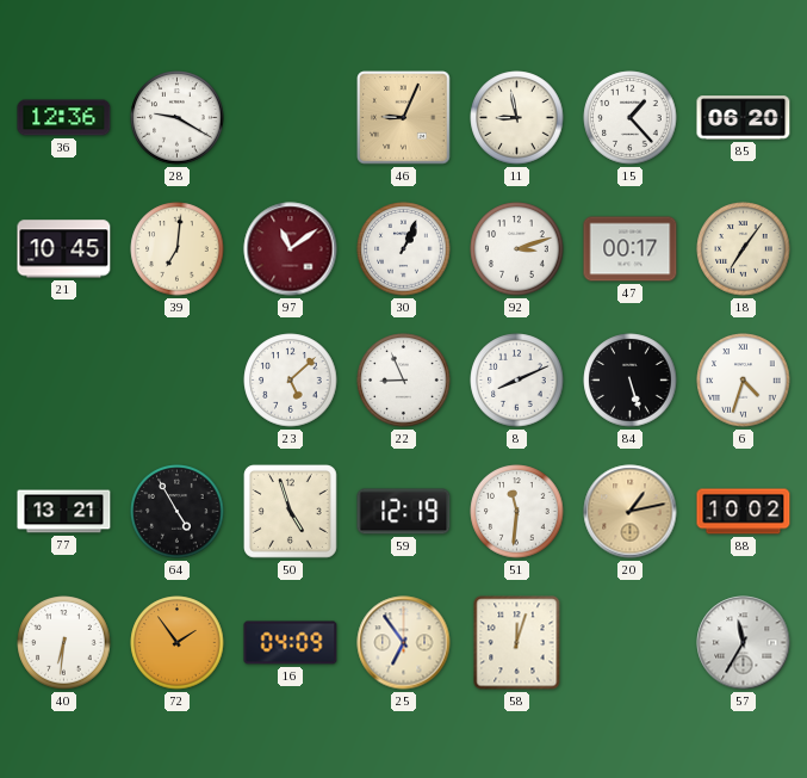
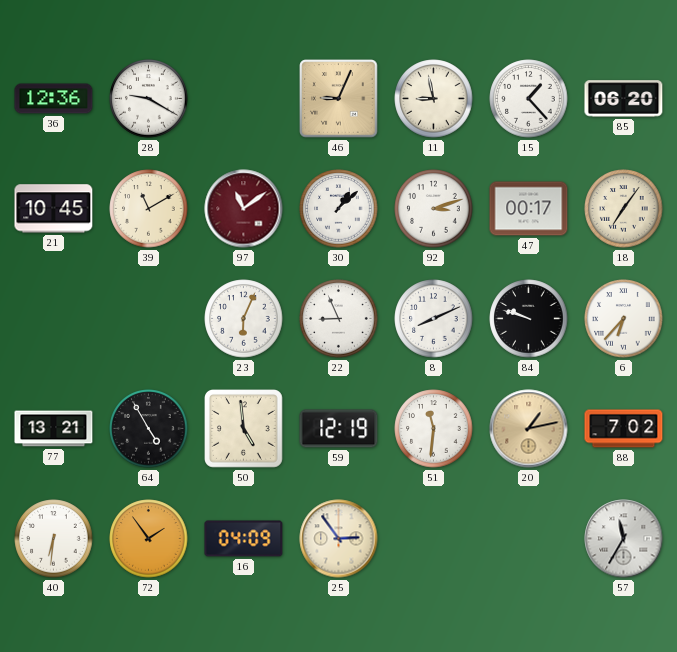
39: 7:01 -> 11:10 (149, 209)
30: 1:04 -> 1:08 (339, 209)
23: 5:08 -> 6:04 (244, 319)
84: 5:27 -> 9:48 (529, 319)
6: 4:33 -> 6:37 (624, 319)
50: 4:57 -> 4:59 (244, 429)
88: 10:02 -> 7:02 (624, 429)
25: 6:54 -> 2:54 (339, 539)
58: 12:03 -> none (517, 643)
